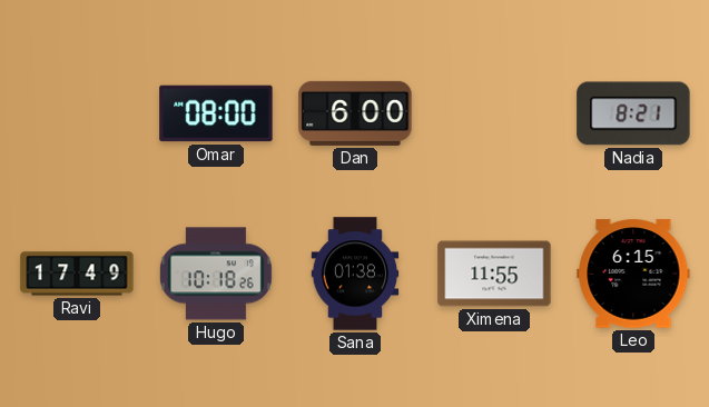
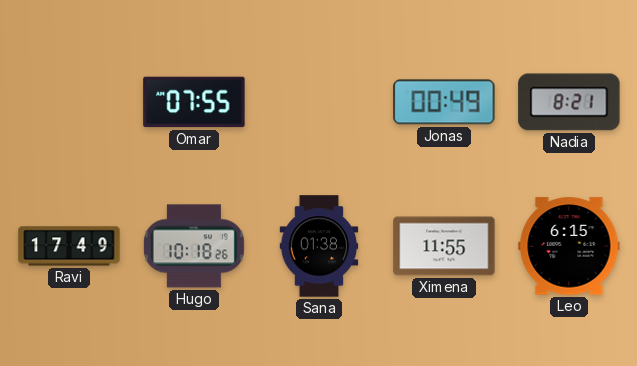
Omar: 08:00 -> 07:55 (194, 102)
Dan: 6:00 -> none (355, 113)
Jonas: none -> 00:49 (444, 102)
